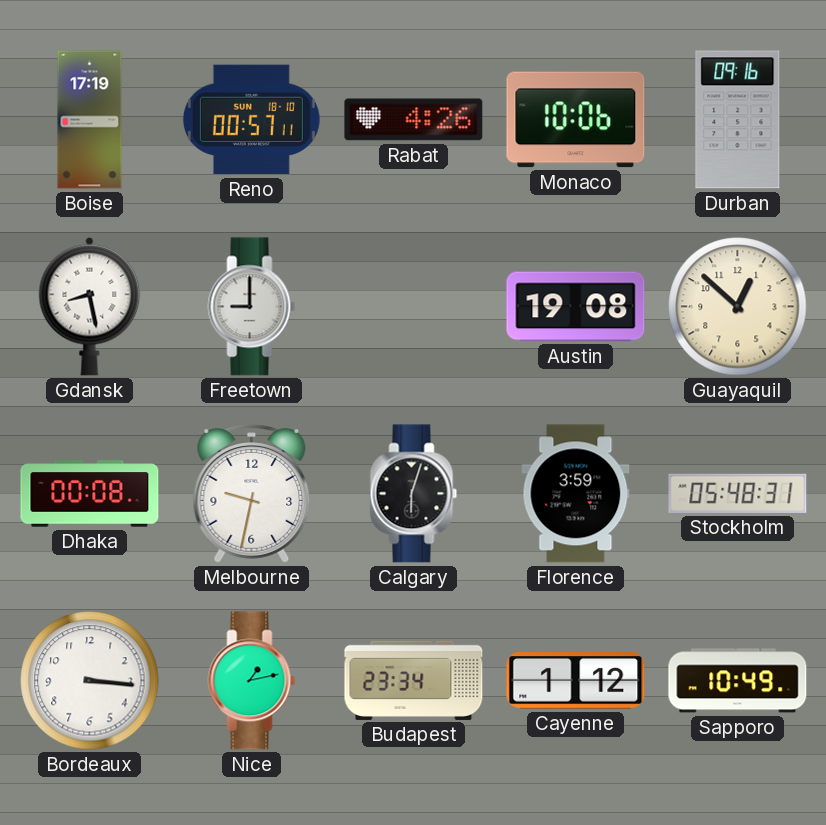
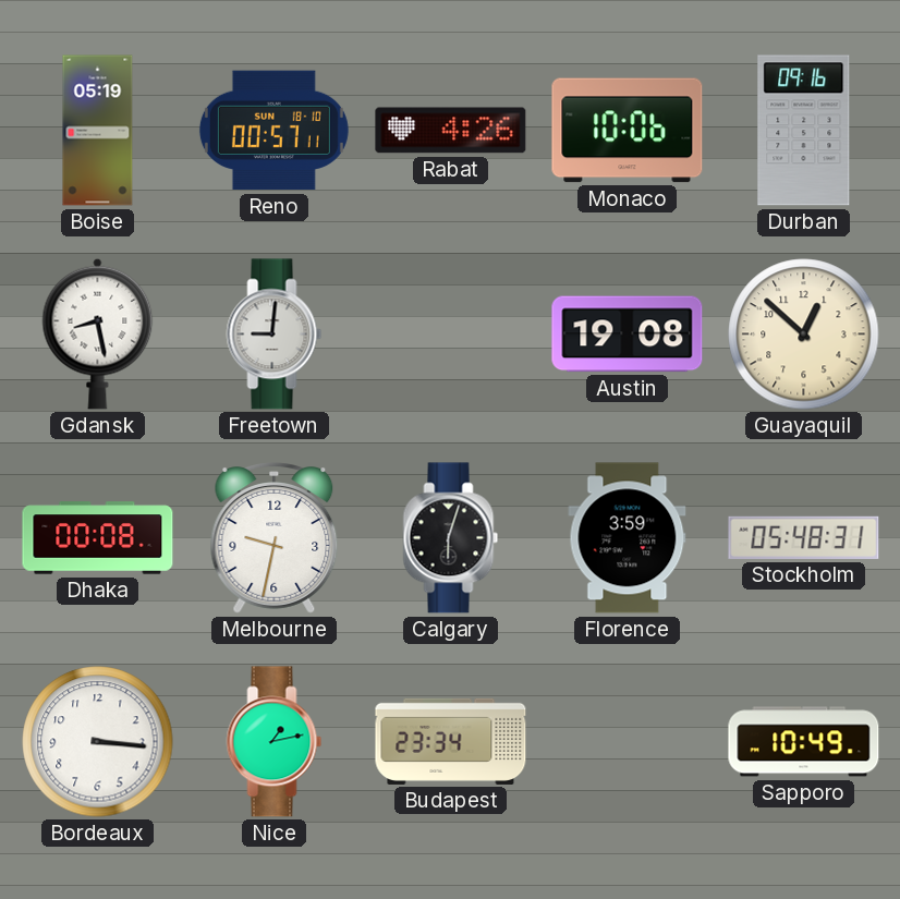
Boise: 17:19 -> 05:19 (98, 131)
Freetown: 9:00 -> 9:01 (275, 335)
Cayenne: 1:12 -> none (576, 681)
